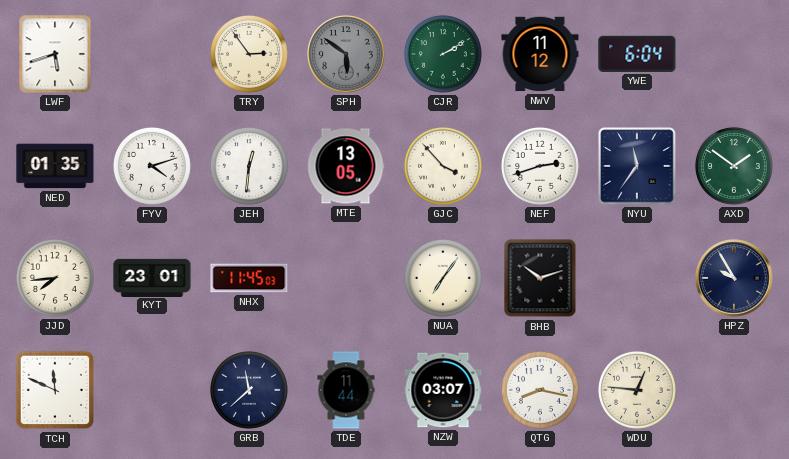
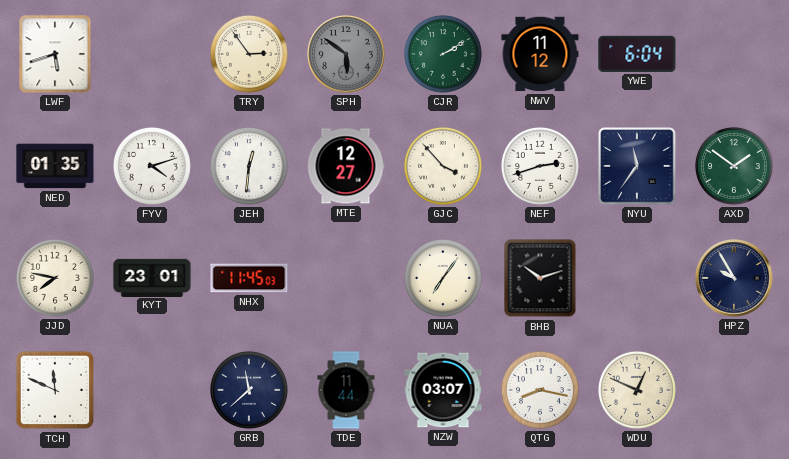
MTE: 13:05 -> 12:27 (346, 166)
JJD: 7:44 -> 7:47 (55, 278)
WDU: 12:46 -> 12:49 (637, 390)
